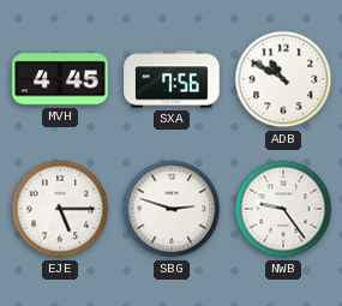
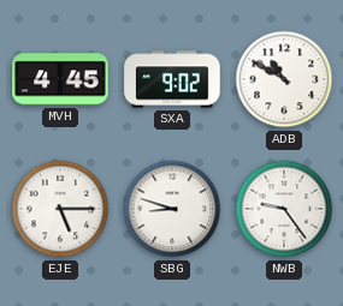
SXA: 7:56 -> 9:02 (172, 79)
SBG: 2:48 -> 8:48 (172, 209)
